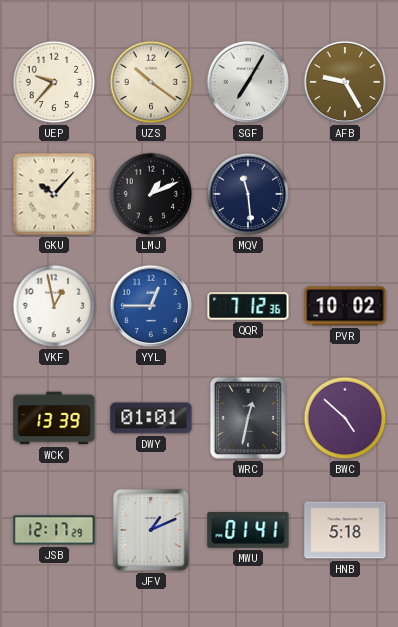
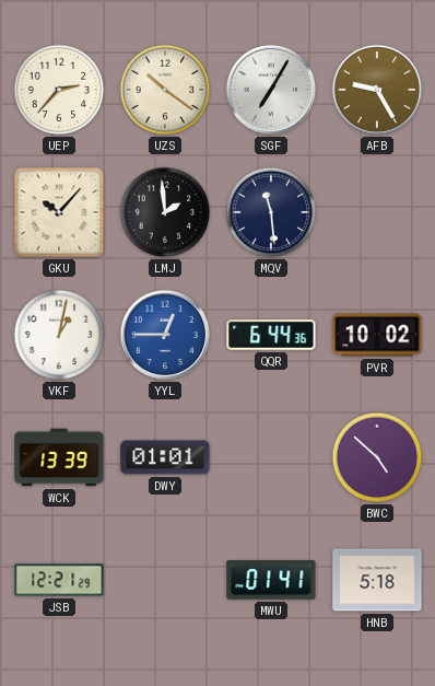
UEP: 9:37 -> 2:37 (59, 90)
LMJ: 1:11 -> 1:59 (165, 212)
VKF: 12:58 -> 1:02 (59, 335)
QQR: 7:12 -> 6:44 (271, 335)
WRC: 12:32 -> none (248, 418)
JSB: 12:17 -> 12:21 (59, 580)
JFV: 1:11 -> none (151, 530)
